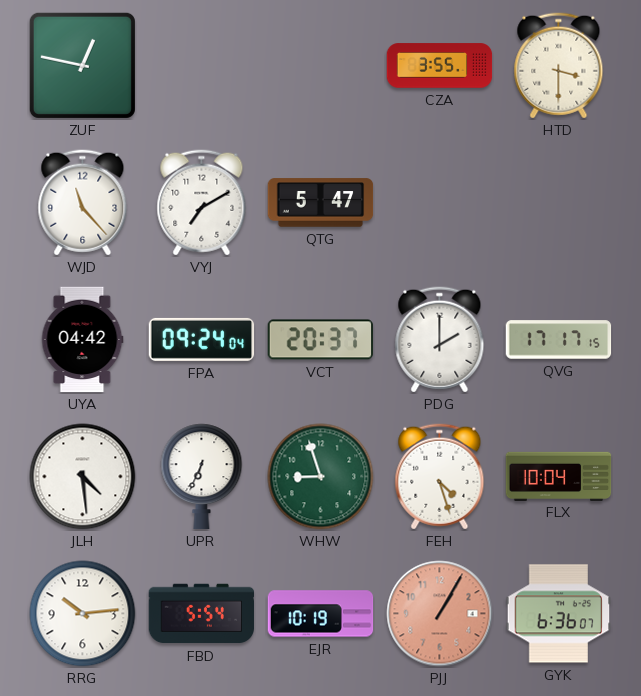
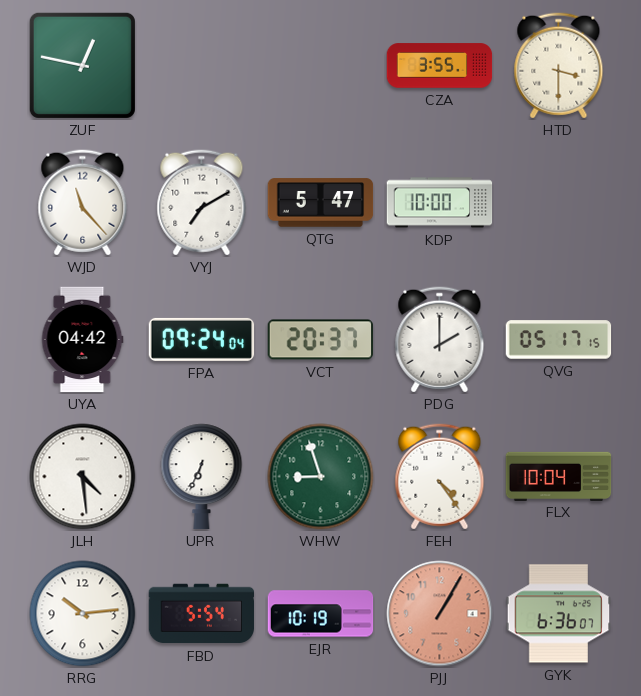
KDP: none -> 10:00 (440, 203)
QVG: 17:17 -> 05:17 (559, 340)
FEH: 4:27 -> 4:24 (440, 477)
